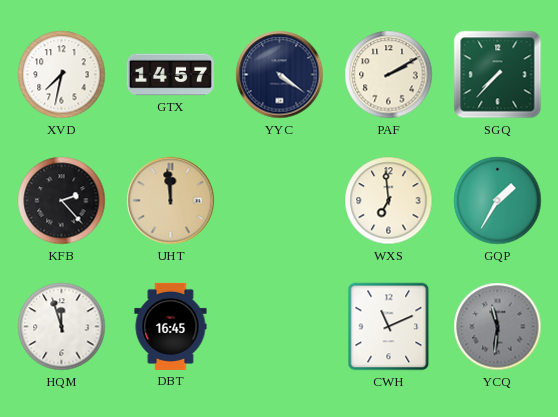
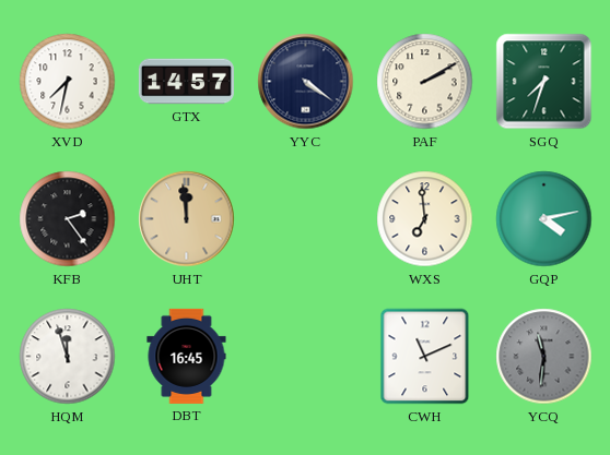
SGQ: 7:37 -> 7:33 (544, 82)
KFB: 2:23 -> 2:24 (68, 219)
GQP: 1:35 -> 4:13 (544, 219)
